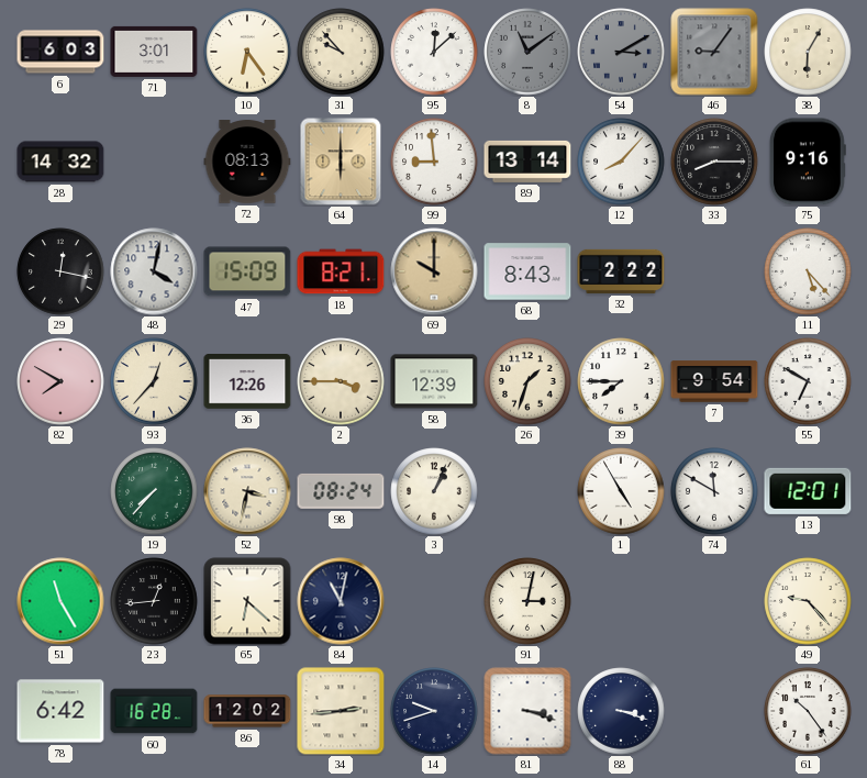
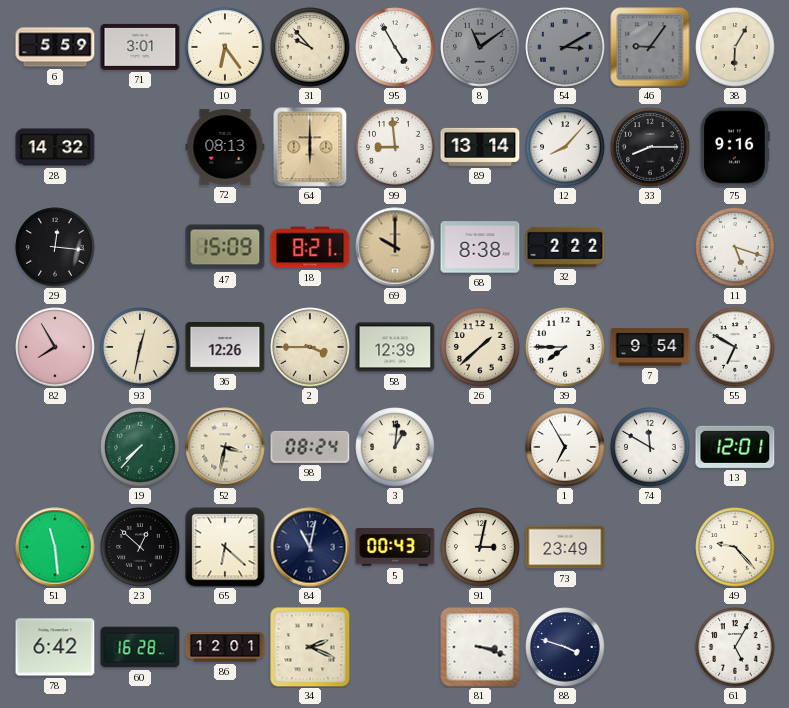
6: 6:03 -> 5:59 (55, 47)
95: 12:08 -> 4:55 (395, 47)
29: 12:17 -> 12:16 (55, 247)
48: 4:02 -> none (154, 271)
68: 8:43 -> 8:38 (480, 247)
11: 5:23 -> 5:18 (735, 247)
82: 7:50 -> 7:55 (55, 347)
93: 12:37 -> 12:32 (140, 347)
26: 1:33 -> 1:38 (480, 347)
3: 1:04 -> 1:01 (395, 447)
1: 4:55 -> 6:55 (565, 447)
51: 11:25 -> 11:29 (55, 547)
23: 12:44 -> 12:52 (140, 547)
5: none -> 00:43 (395, 547)
73: none -> 23:49 (565, 547)
86: 12:02 -> 12:01 (225, 647)
34: 2:44 -> 2:19 (310, 647)
14: 9:42 -> none (434, 711)
88: 3:18 -> 3:48 (565, 647)
61: 10:24 -> 5:05 (735, 647)
